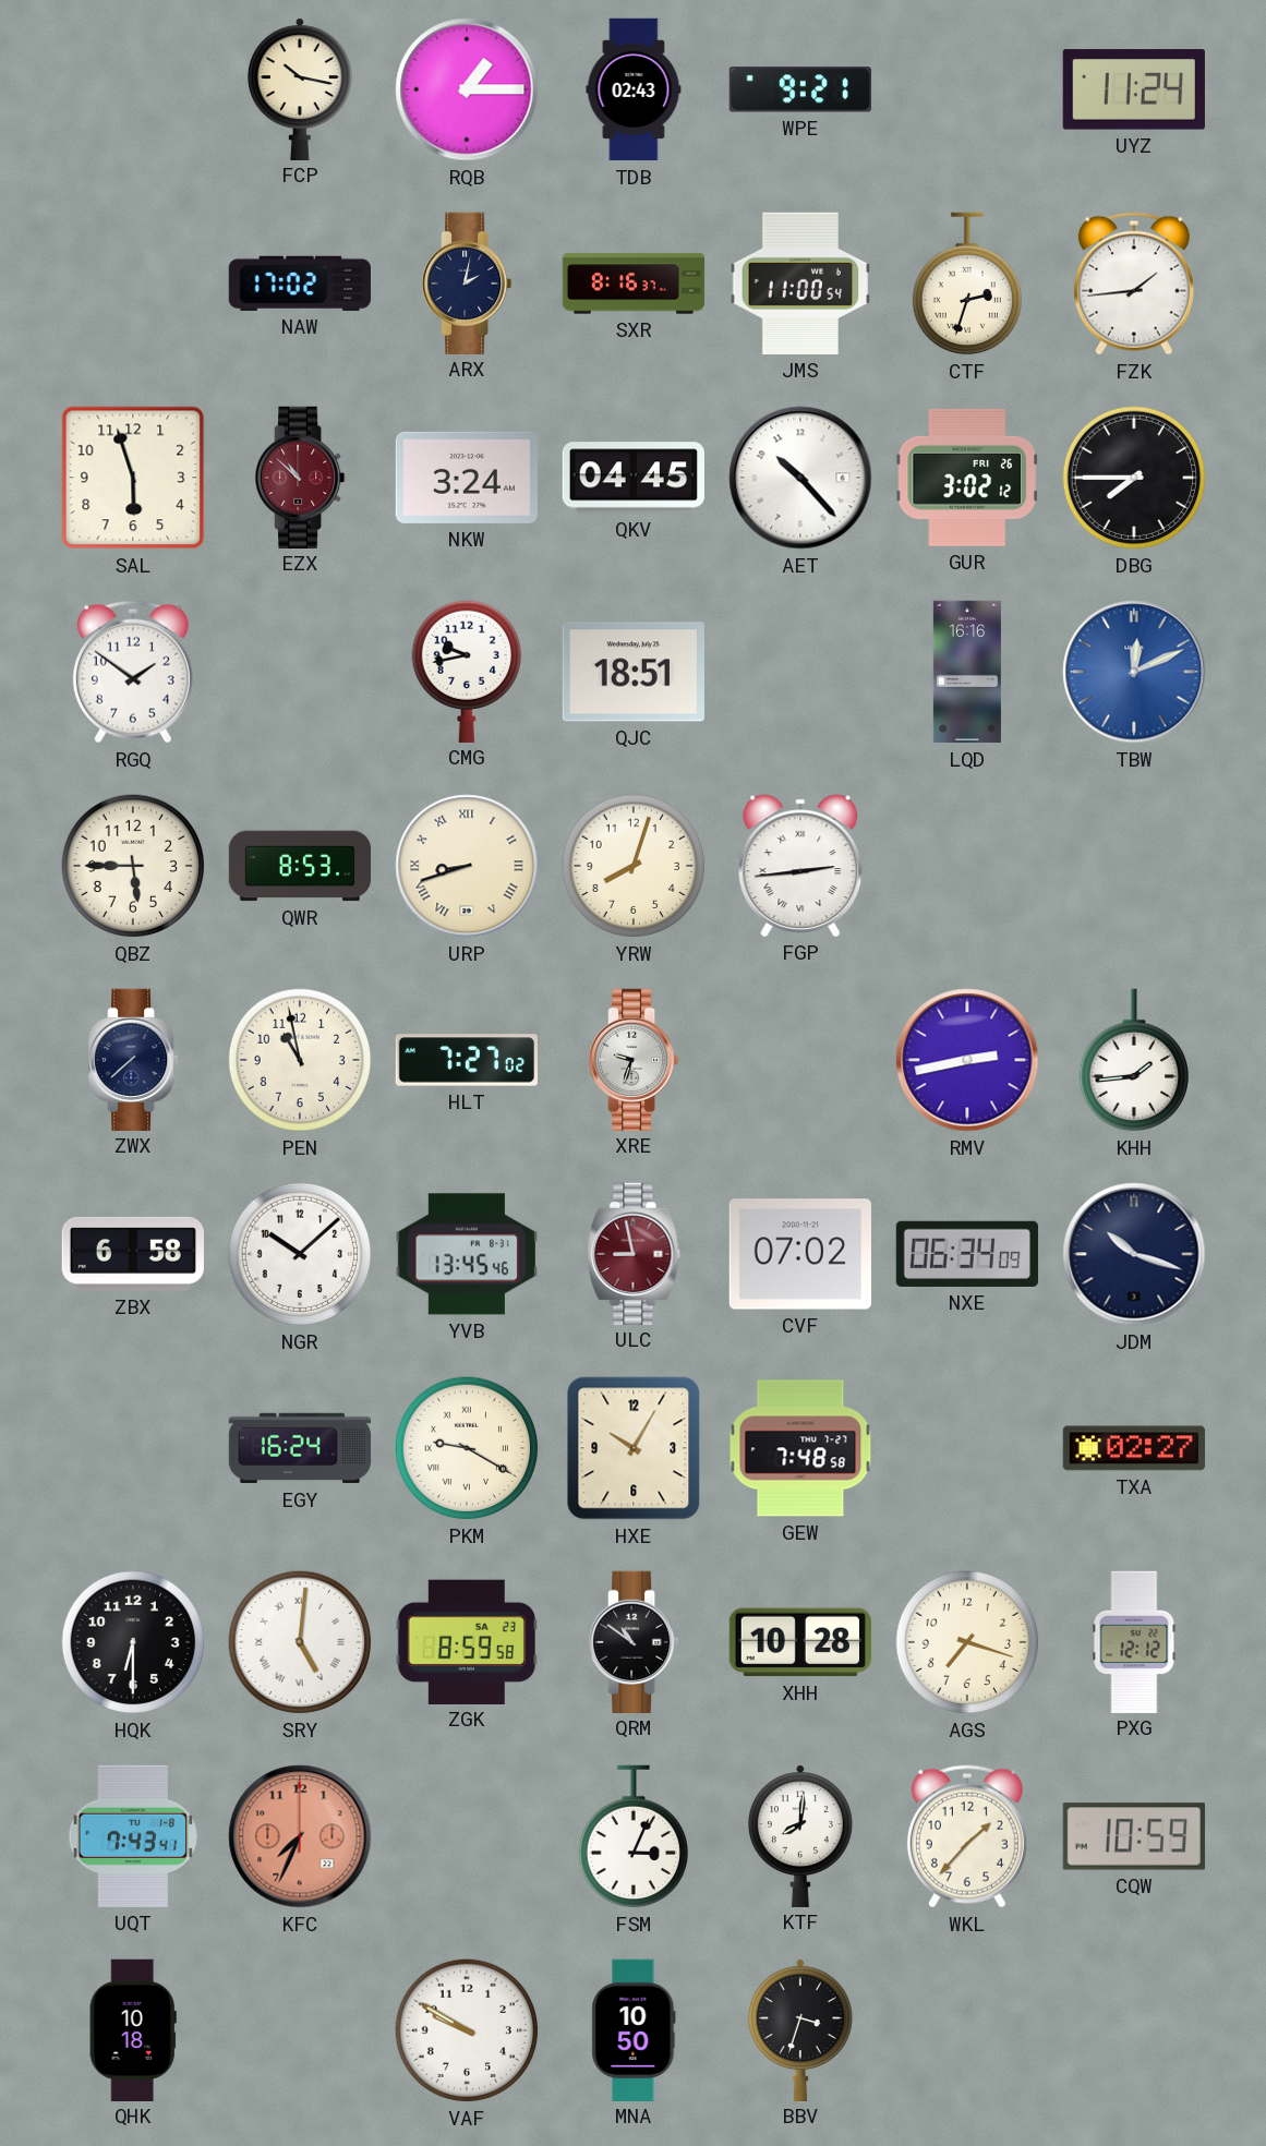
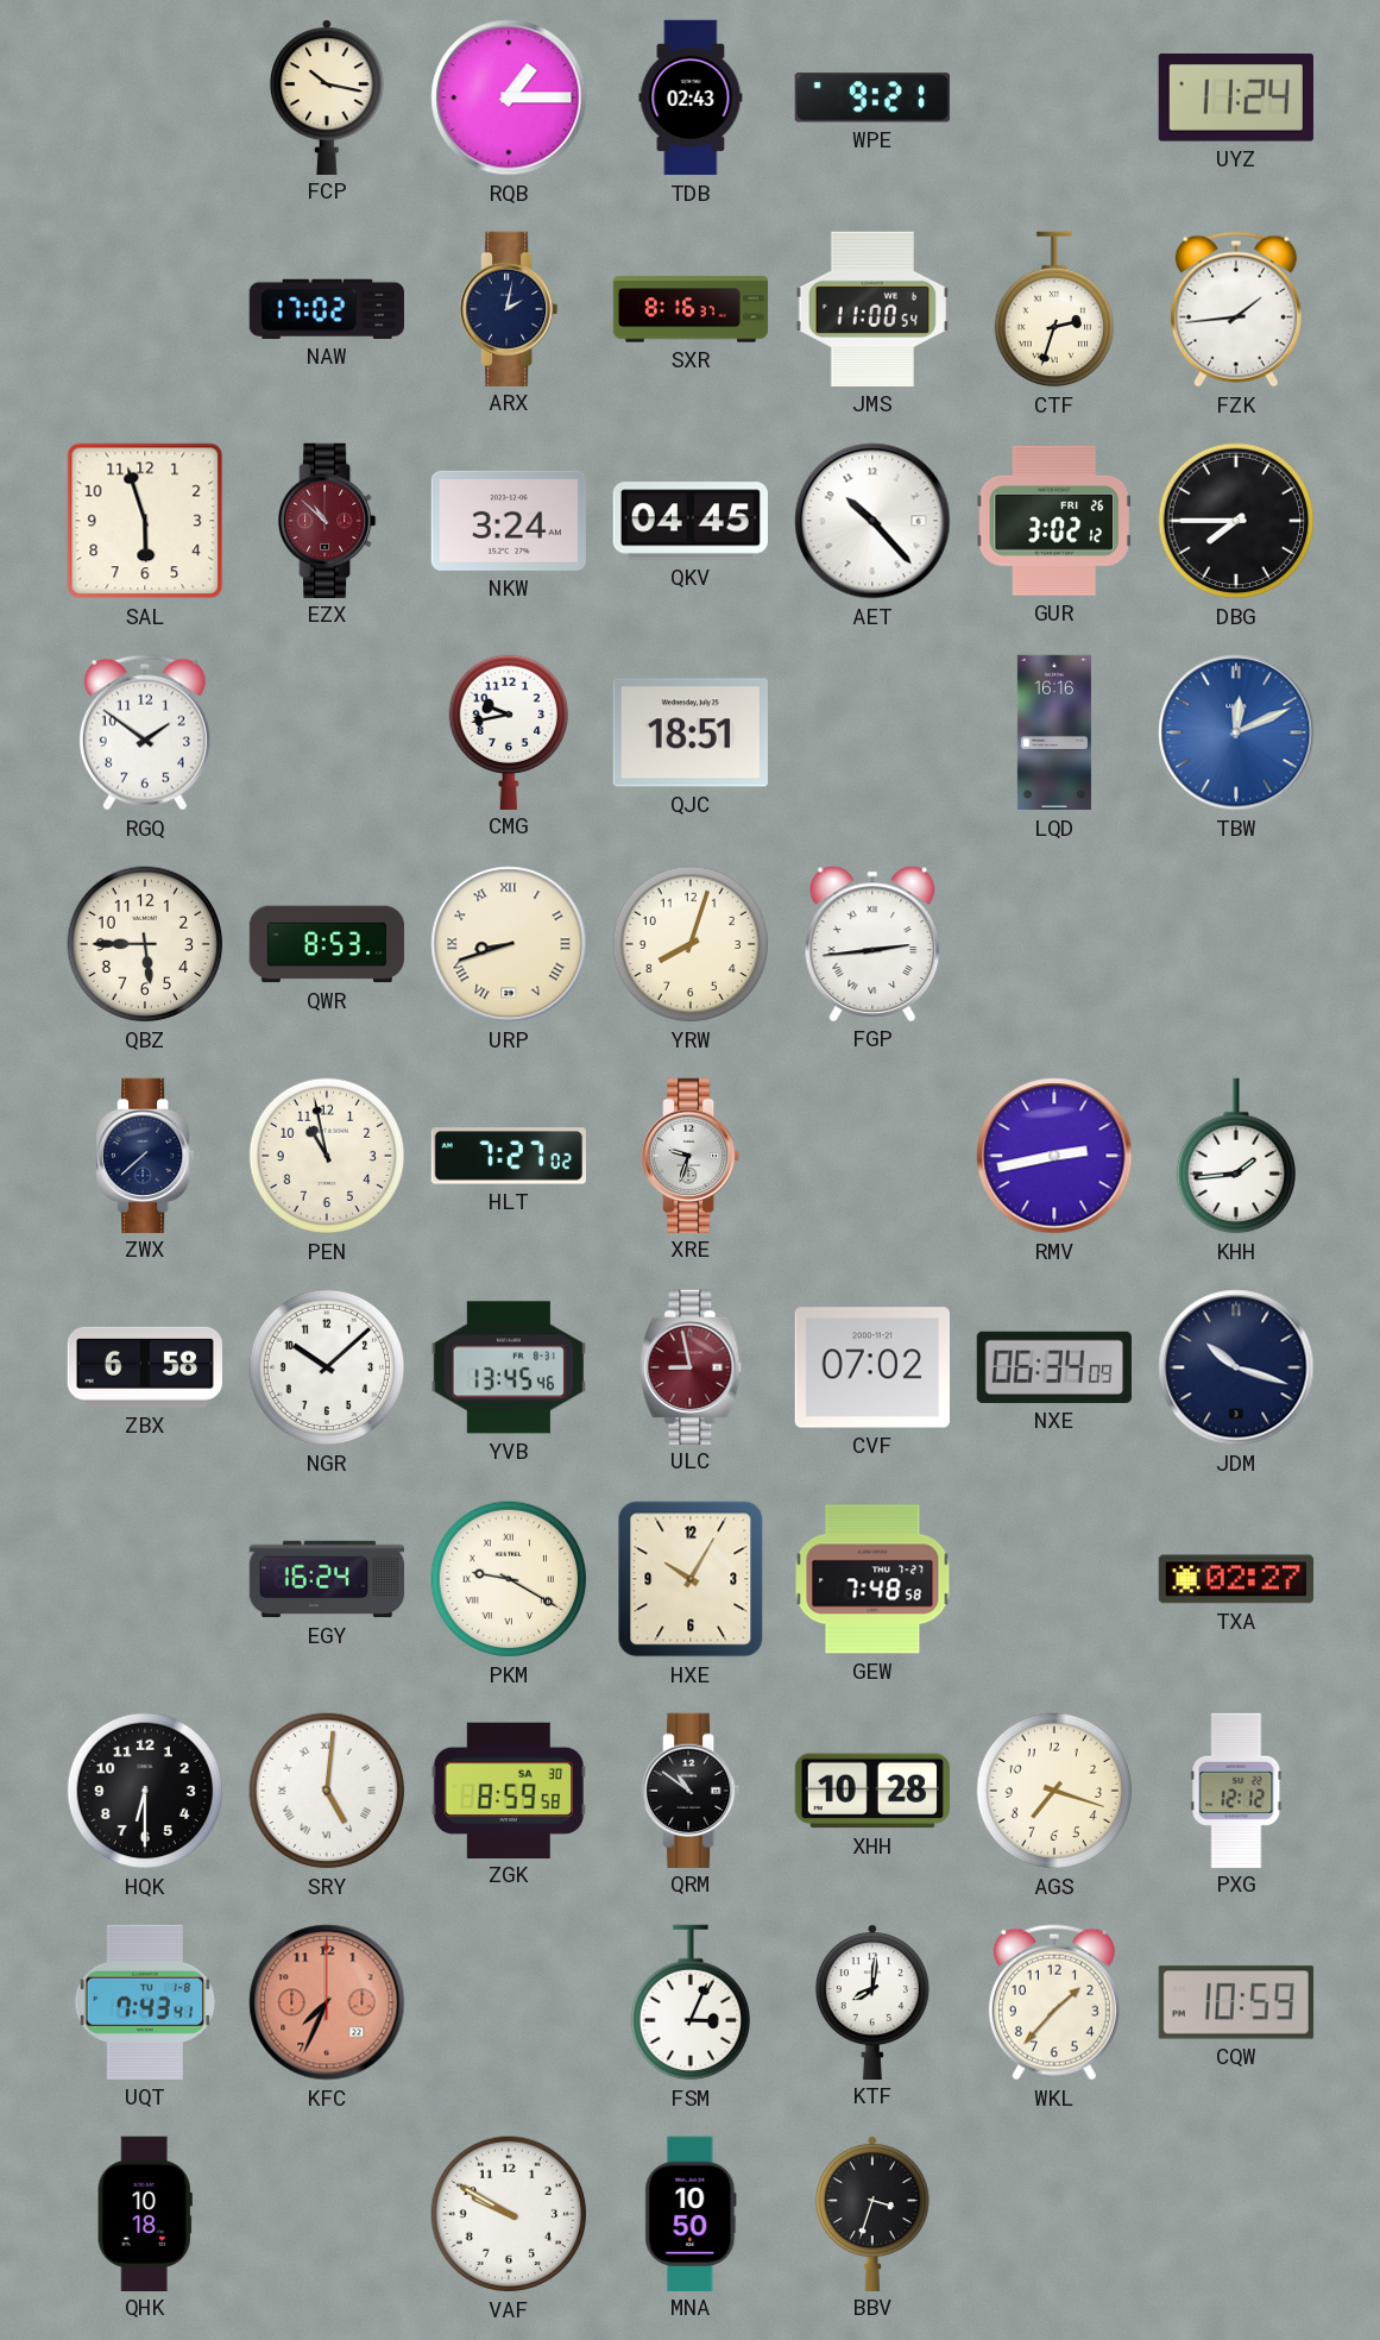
ZGK date: SA 23 -> SA 30 (509, 1789)
